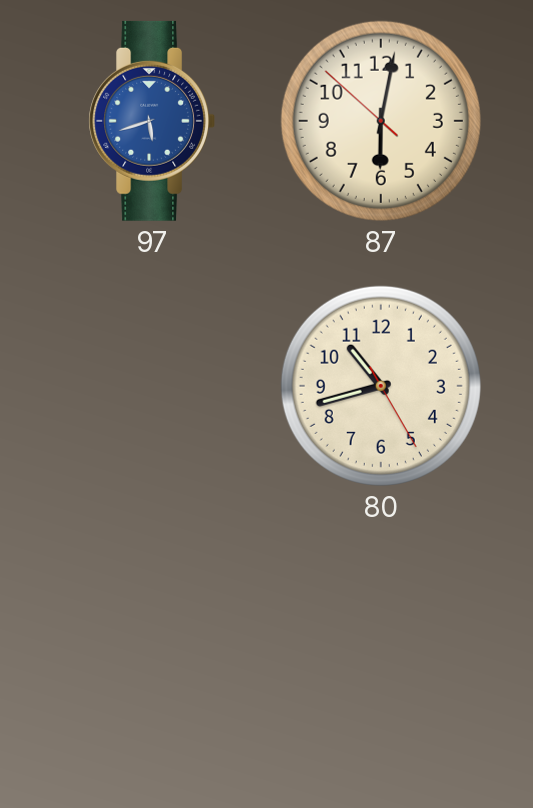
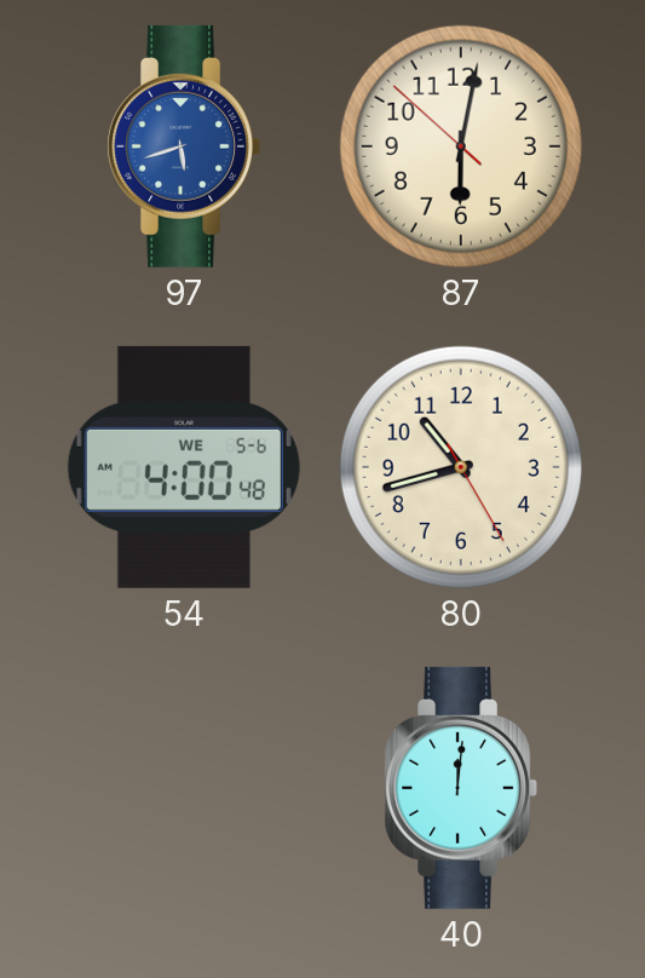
54: none -> 4:00 (184, 467)
40: none -> 12:01 (460, 788)
